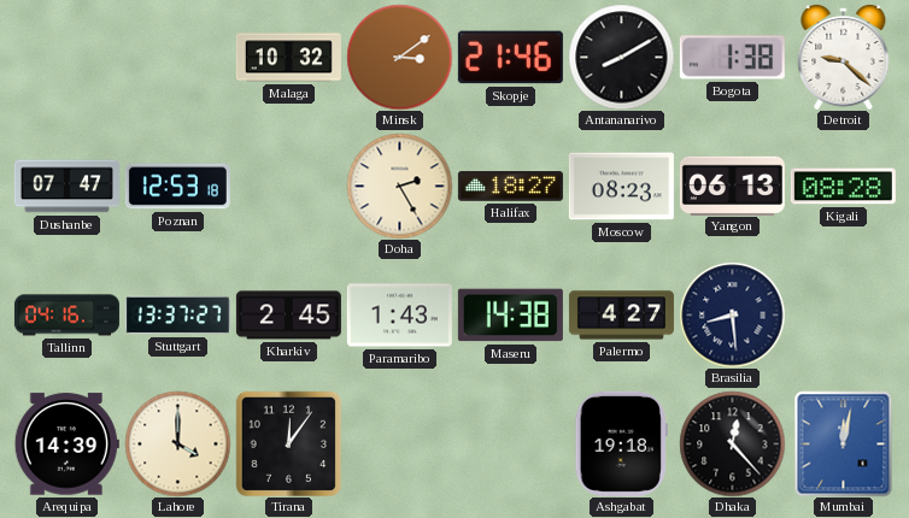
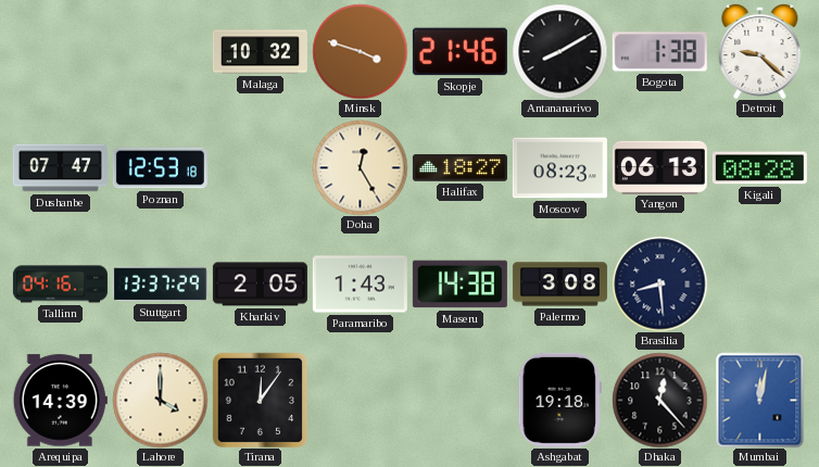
Minsk: 3:09 -> 3:48 (360, 51)
Doha: 2:25 -> 12:25 (360, 167)
Stuttgart: 13:37:27 -> 13:37:29 (160, 285)
Kharkiv: 2:45 -> 2:05 (260, 285)
Palermo: 4:27 -> 3:08 (559, 285)
